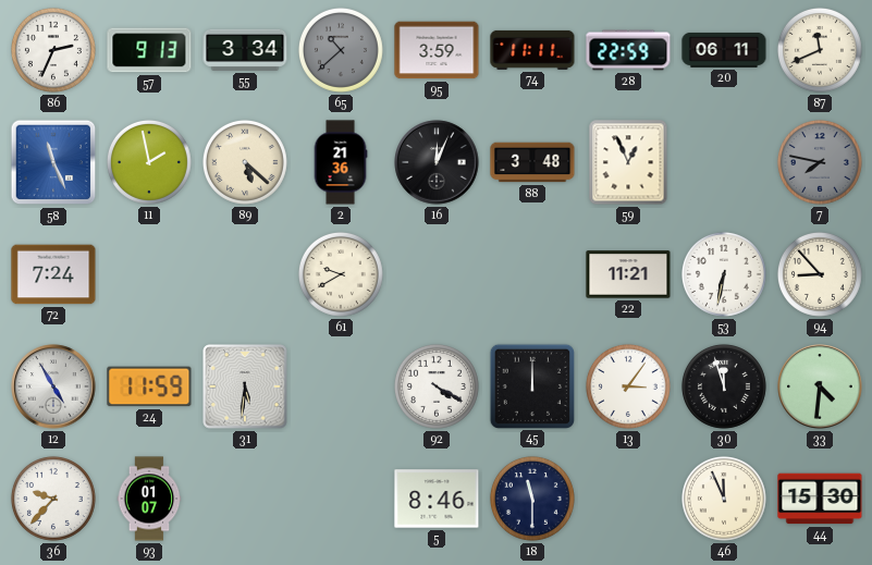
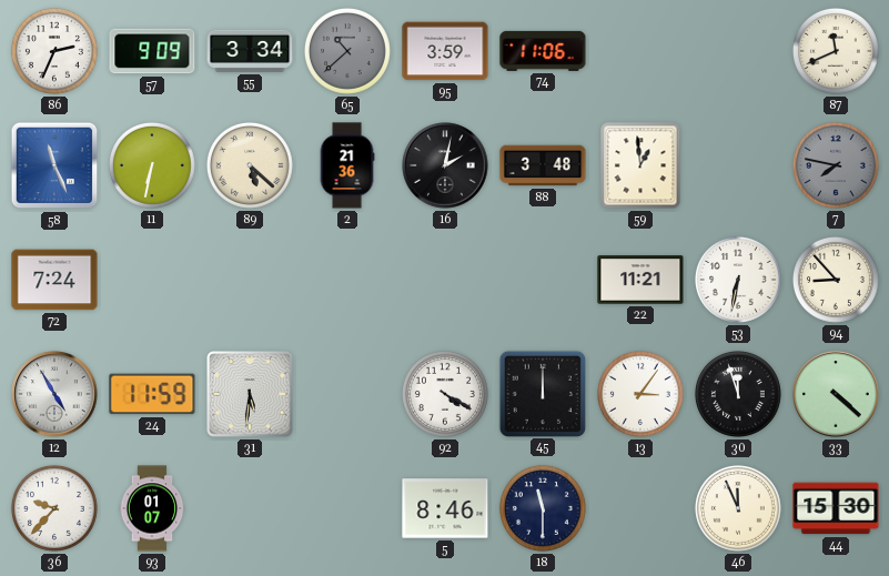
57: 9:13 -> 9:09 (152, 51)
74: 11:11 -> 11:06 (543, 51)
28: 22:59 -> none (628, 50)
20: 06:11 -> none (724, 50)
11: 1:58 -> 6:32 (152, 165)
16: 12:04 -> 2:02 (445, 165)
59: 12:56 -> 12:59 (640, 165)
61: 9:40 -> none (341, 274)
33: 4:31 -> 4:22 (836, 394)
